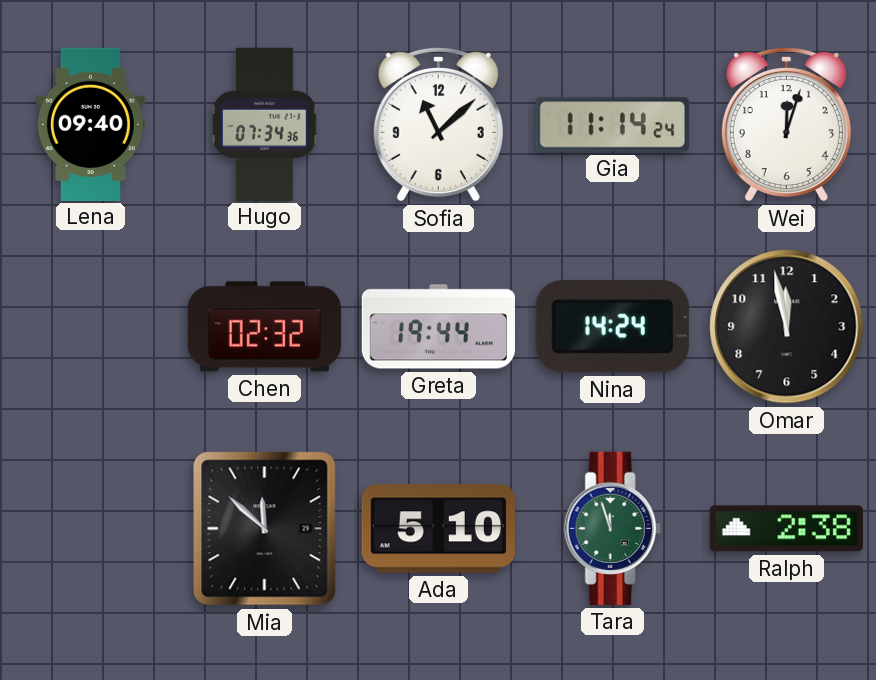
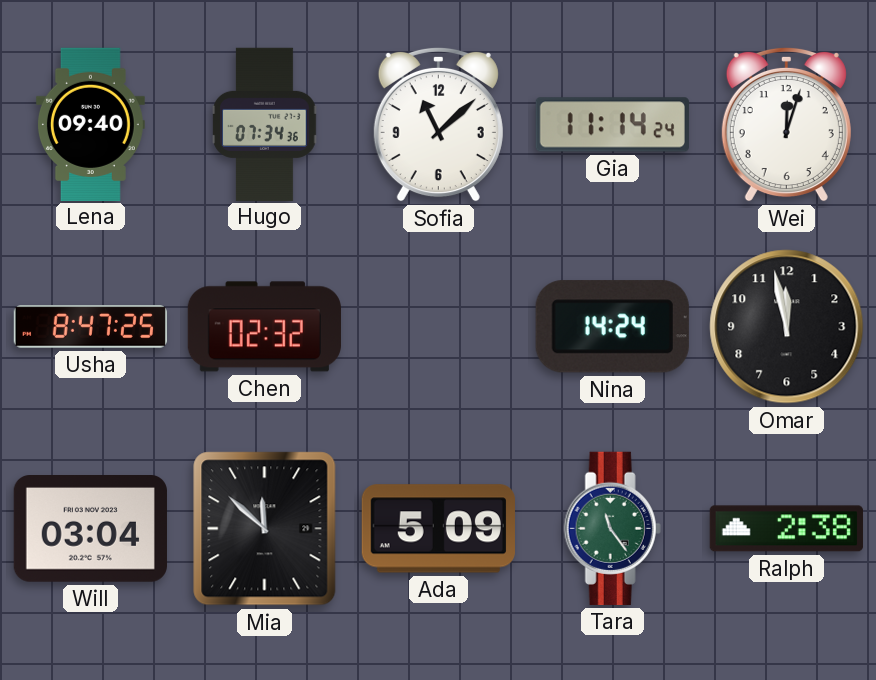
Usha: none -> 8:47 (90, 327)
Greta: 19:44 -> none (438, 327)
Will: none -> 03:04 (90, 529)
Ada: 5:10 -> 5:09 (438, 529)
Tara: 11:57 -> 11:24 (612, 528)
